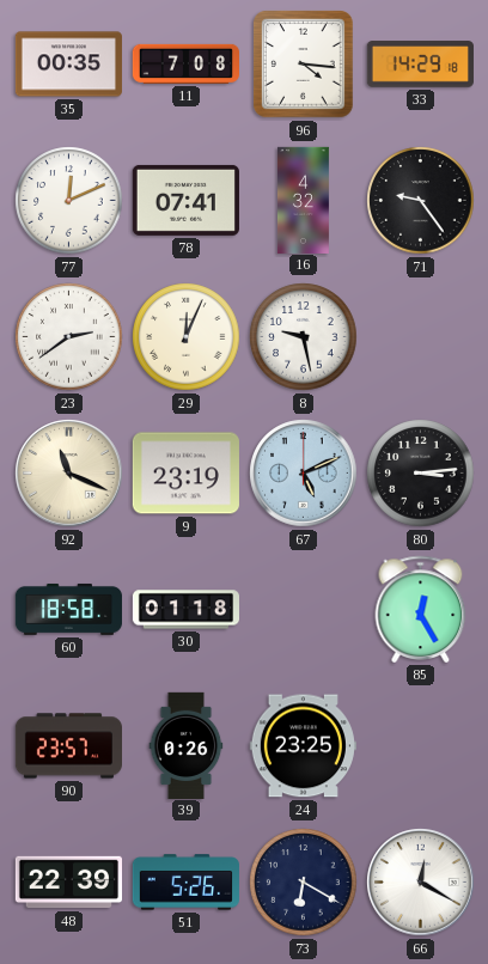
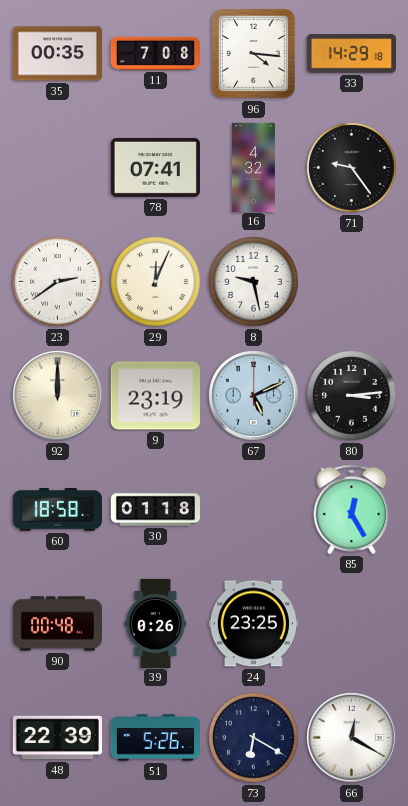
77: 12:11 -> none (69, 201)
92: 11:19 -> 12:00 (58, 396)
90: 23:57 -> 00:48 (57, 624)
